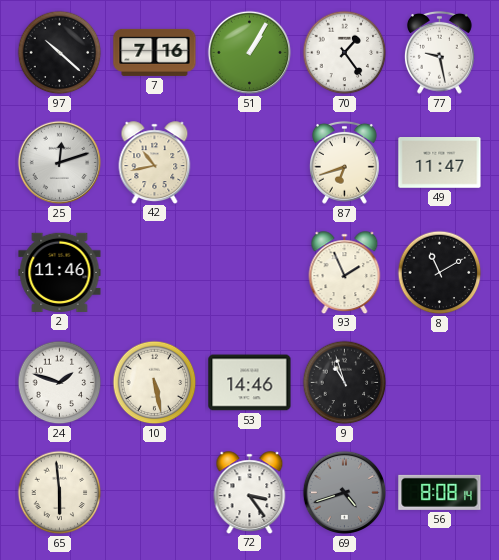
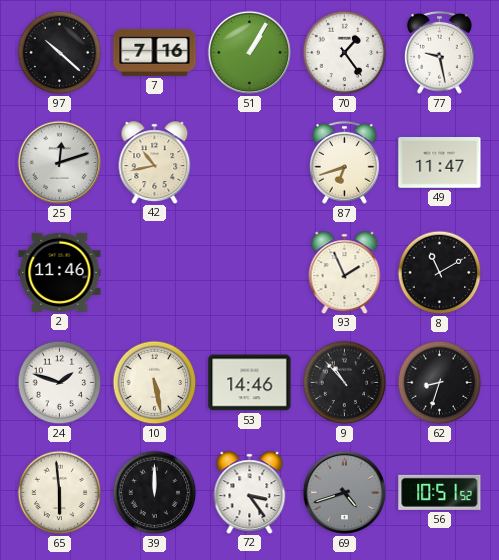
9: 10:57 -> 10:53 (345, 383)
62: none -> 8:33 (440, 383)
39: none -> 12:00 (155, 493)
56: 8:08 -> 10:51 (440, 492)
